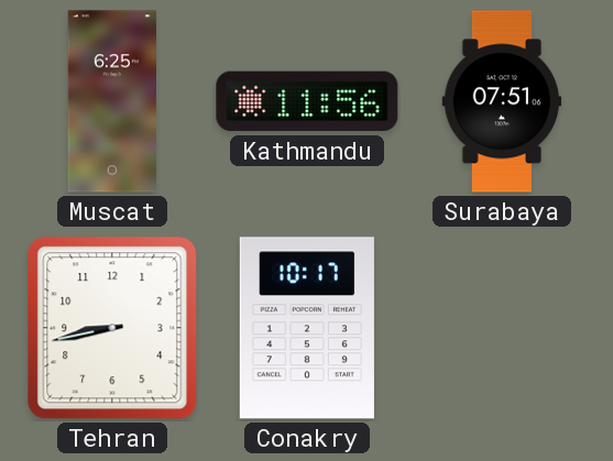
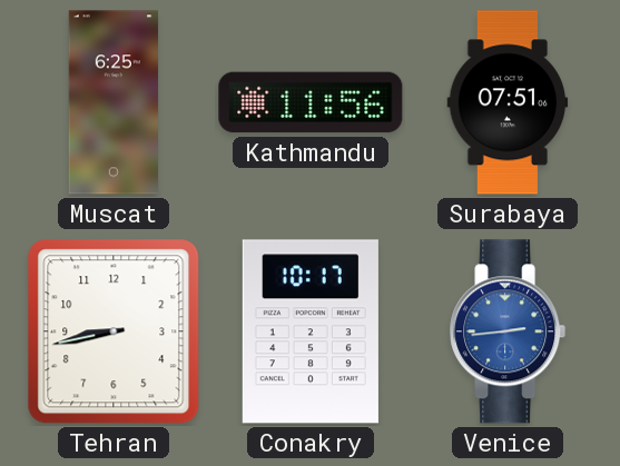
Venice: none -> 2:44 (508, 331)
